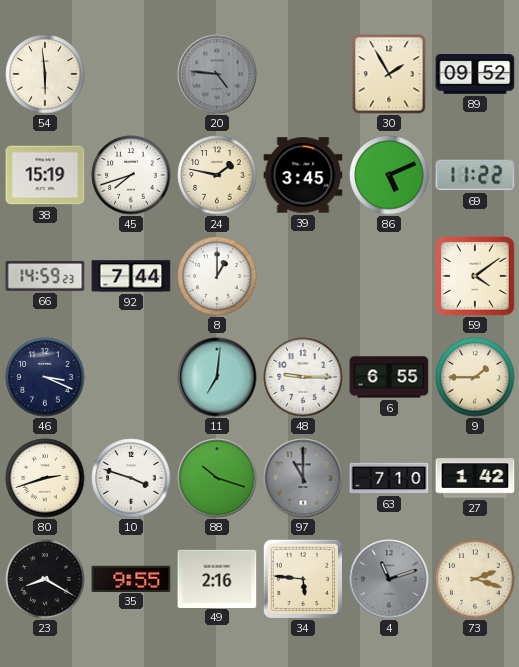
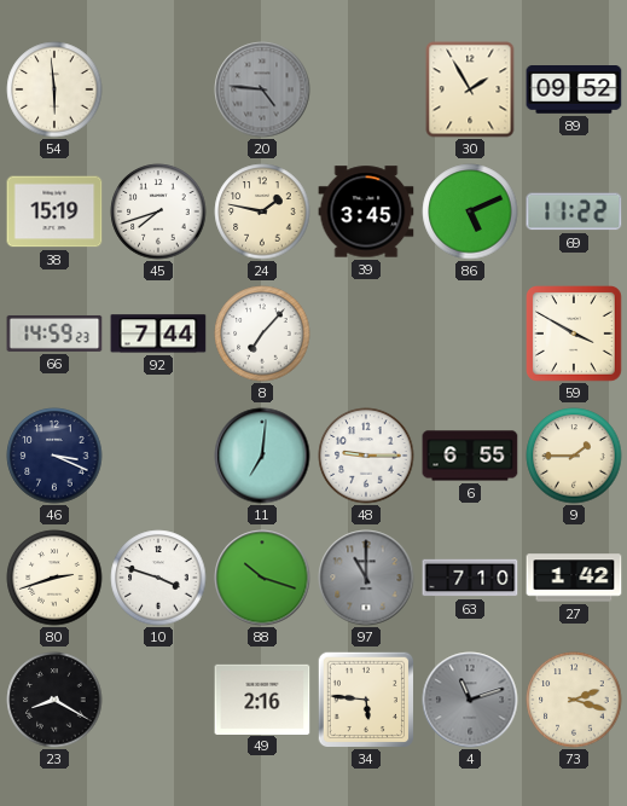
8: 1:00 -> 7:07 (262, 334)
59: 4:09 -> 3:50 (575, 335)
35: 9:55 -> none (131, 578)
